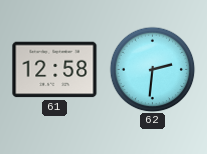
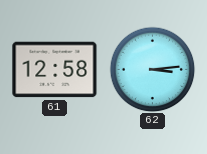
62: 2:31 -> 3:14 (152, 69)
